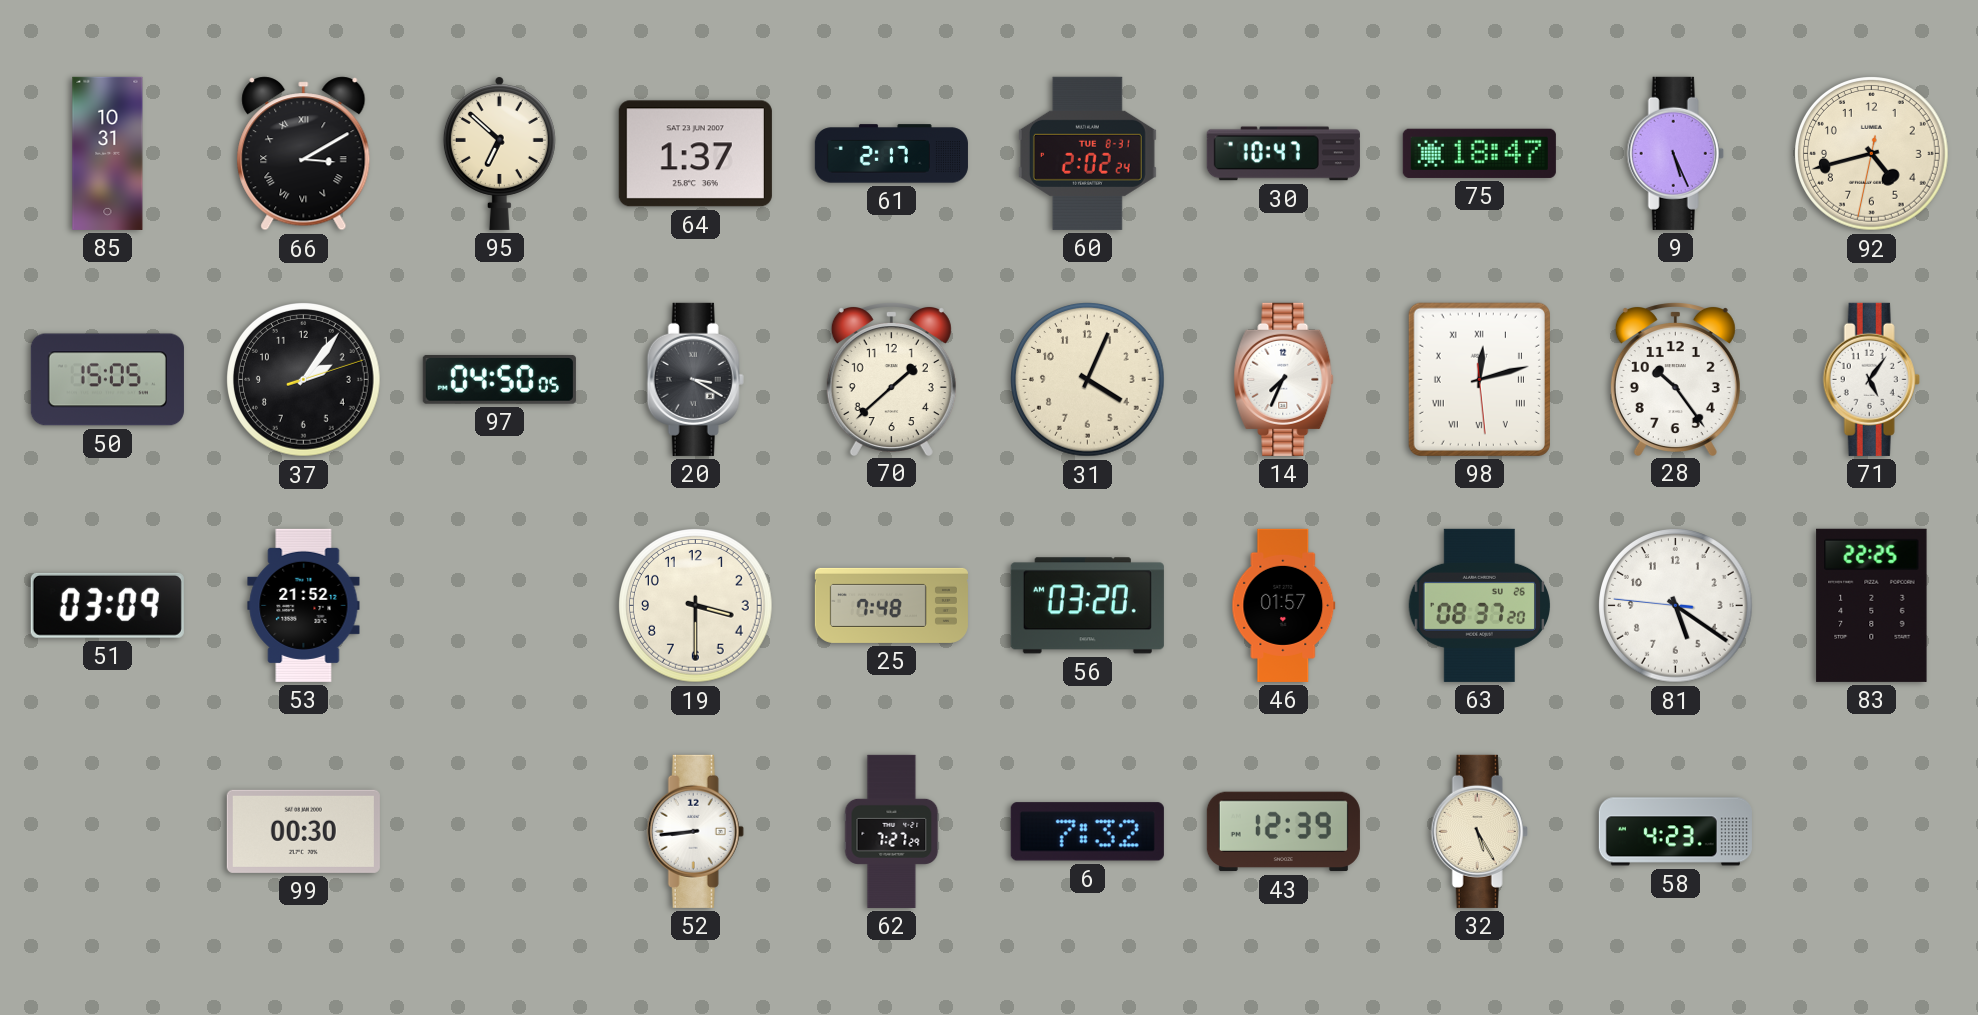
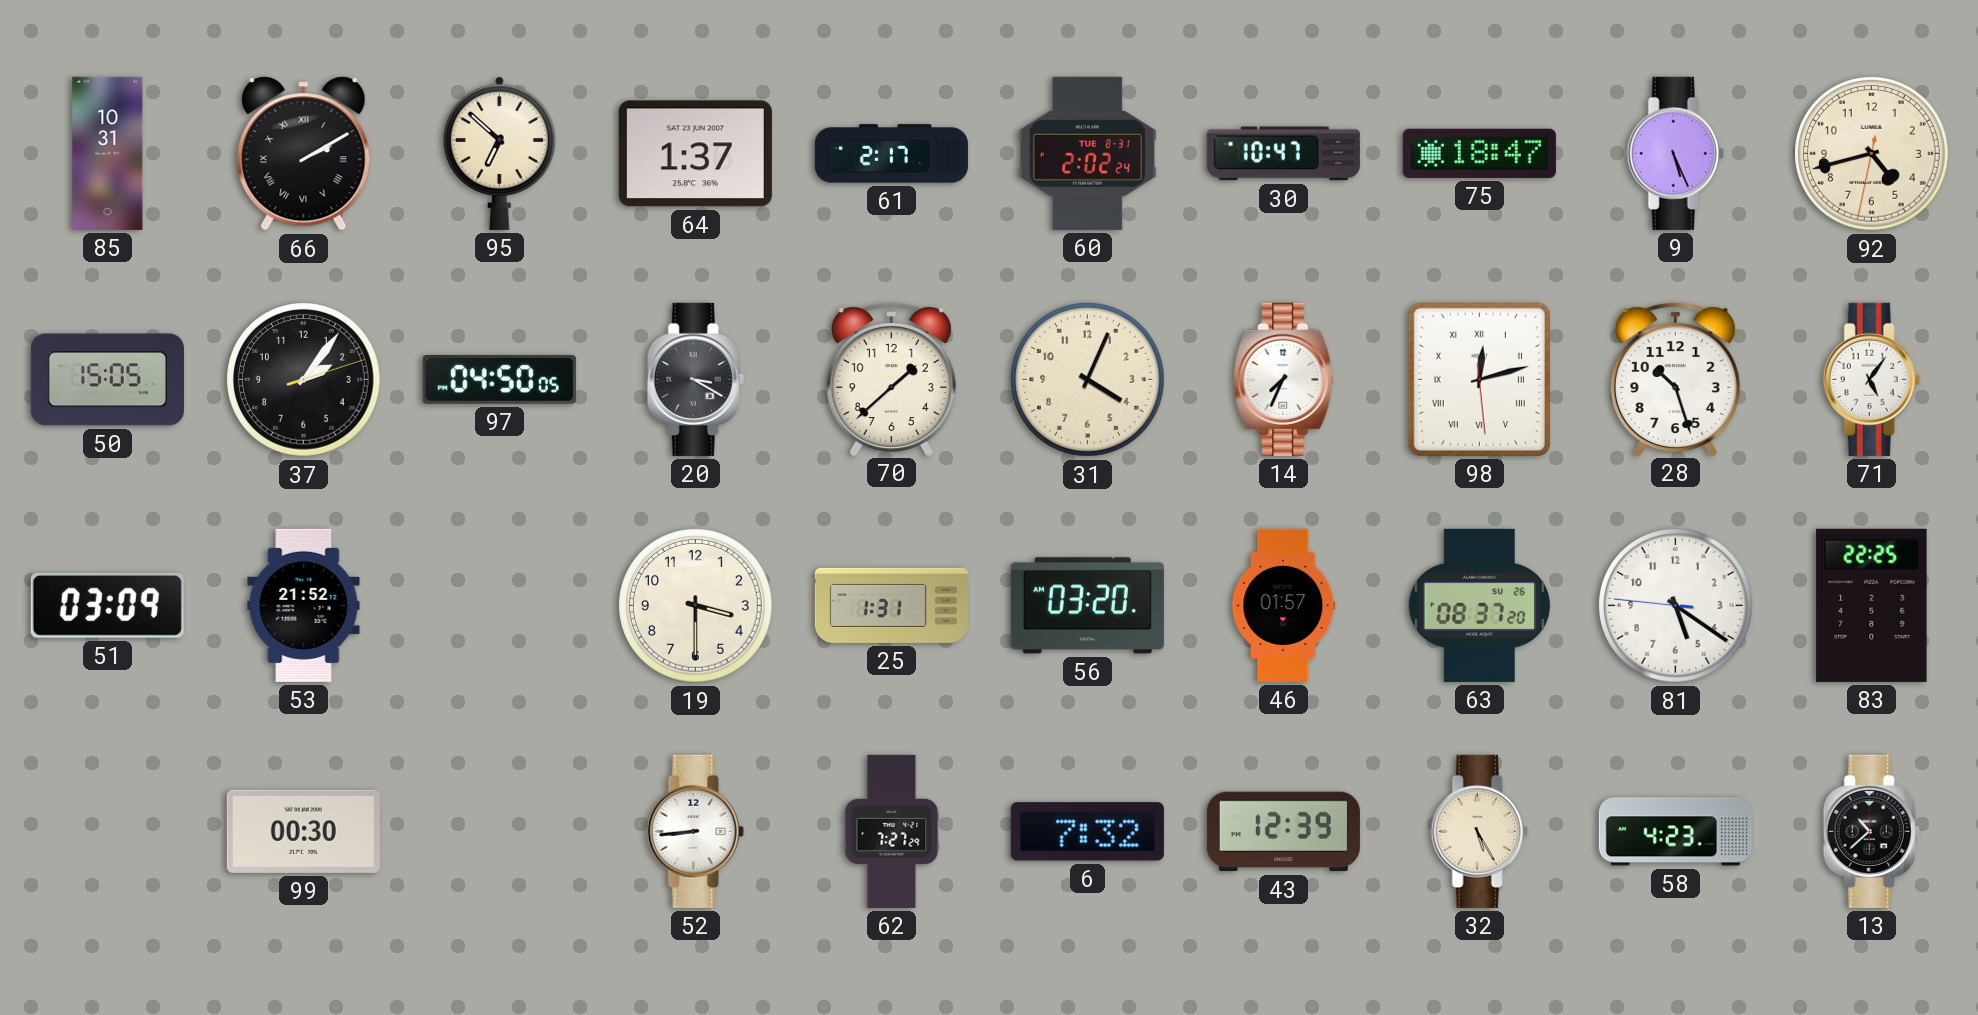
66: 3:10 -> 2:10 (304, 154)
28: 10:24 -> 10:27 (1675, 379)
25: 7:48 -> 1:31 (891, 605)
13: none -> 10:38 (1871, 831)
